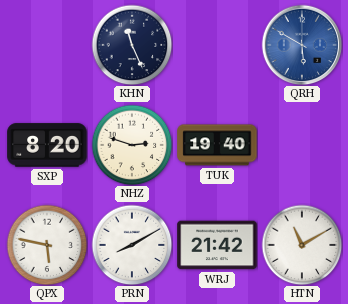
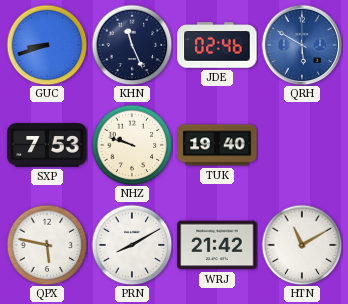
GUC: none -> 8:42 (47, 45)
JDE: none -> 02:46 (217, 45)
SXP: 8:20 -> 7:53 (47, 145)
NHZ: 2:48 -> 9:48 (132, 145)
